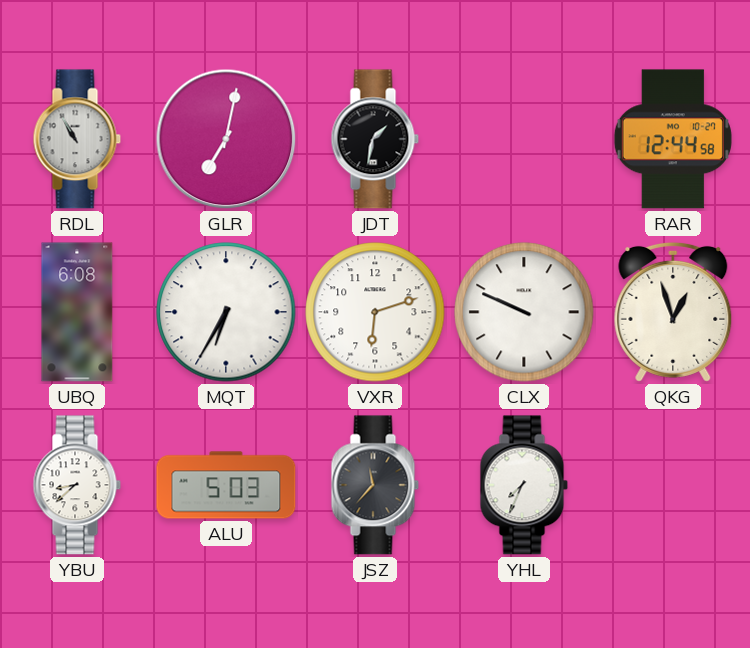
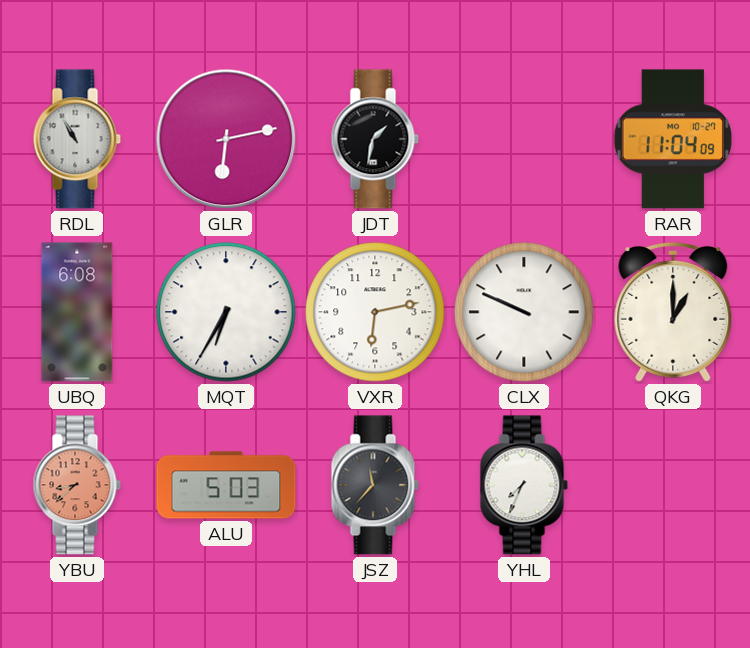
GLR: 7:02 -> 6:13 (226, 139)
RAR: 12:44 -> 11:04 (673, 139)
VXR: 6:12 -> 6:13 (375, 312)
QKG: 12:57 -> 1:00 (673, 312)
YBU dial: white -> salmon (77, 485)
